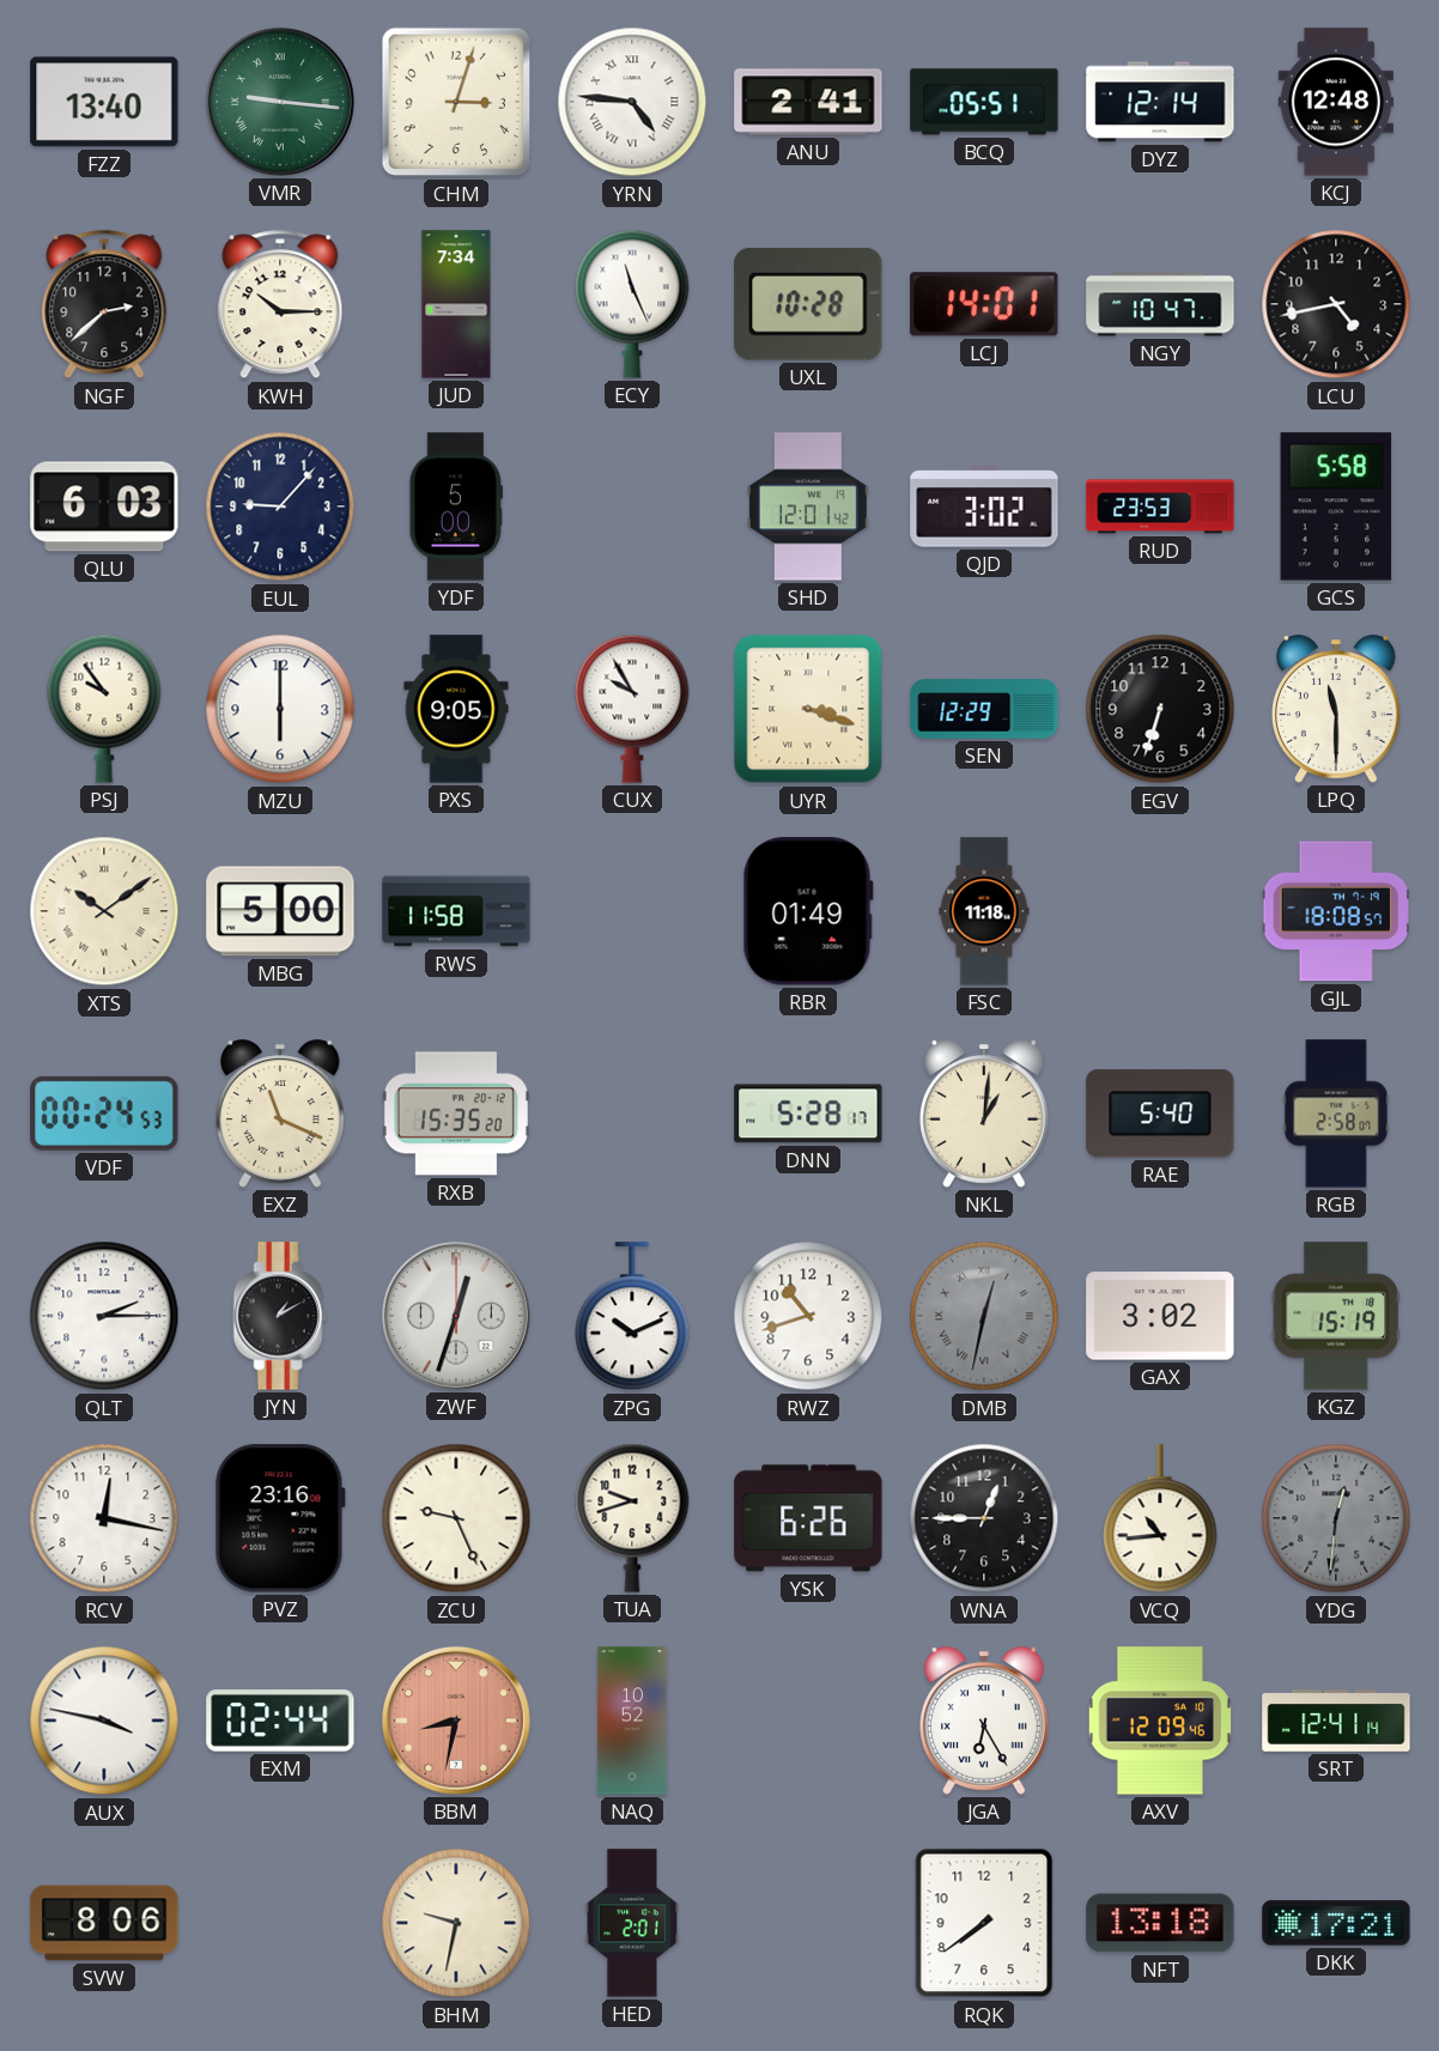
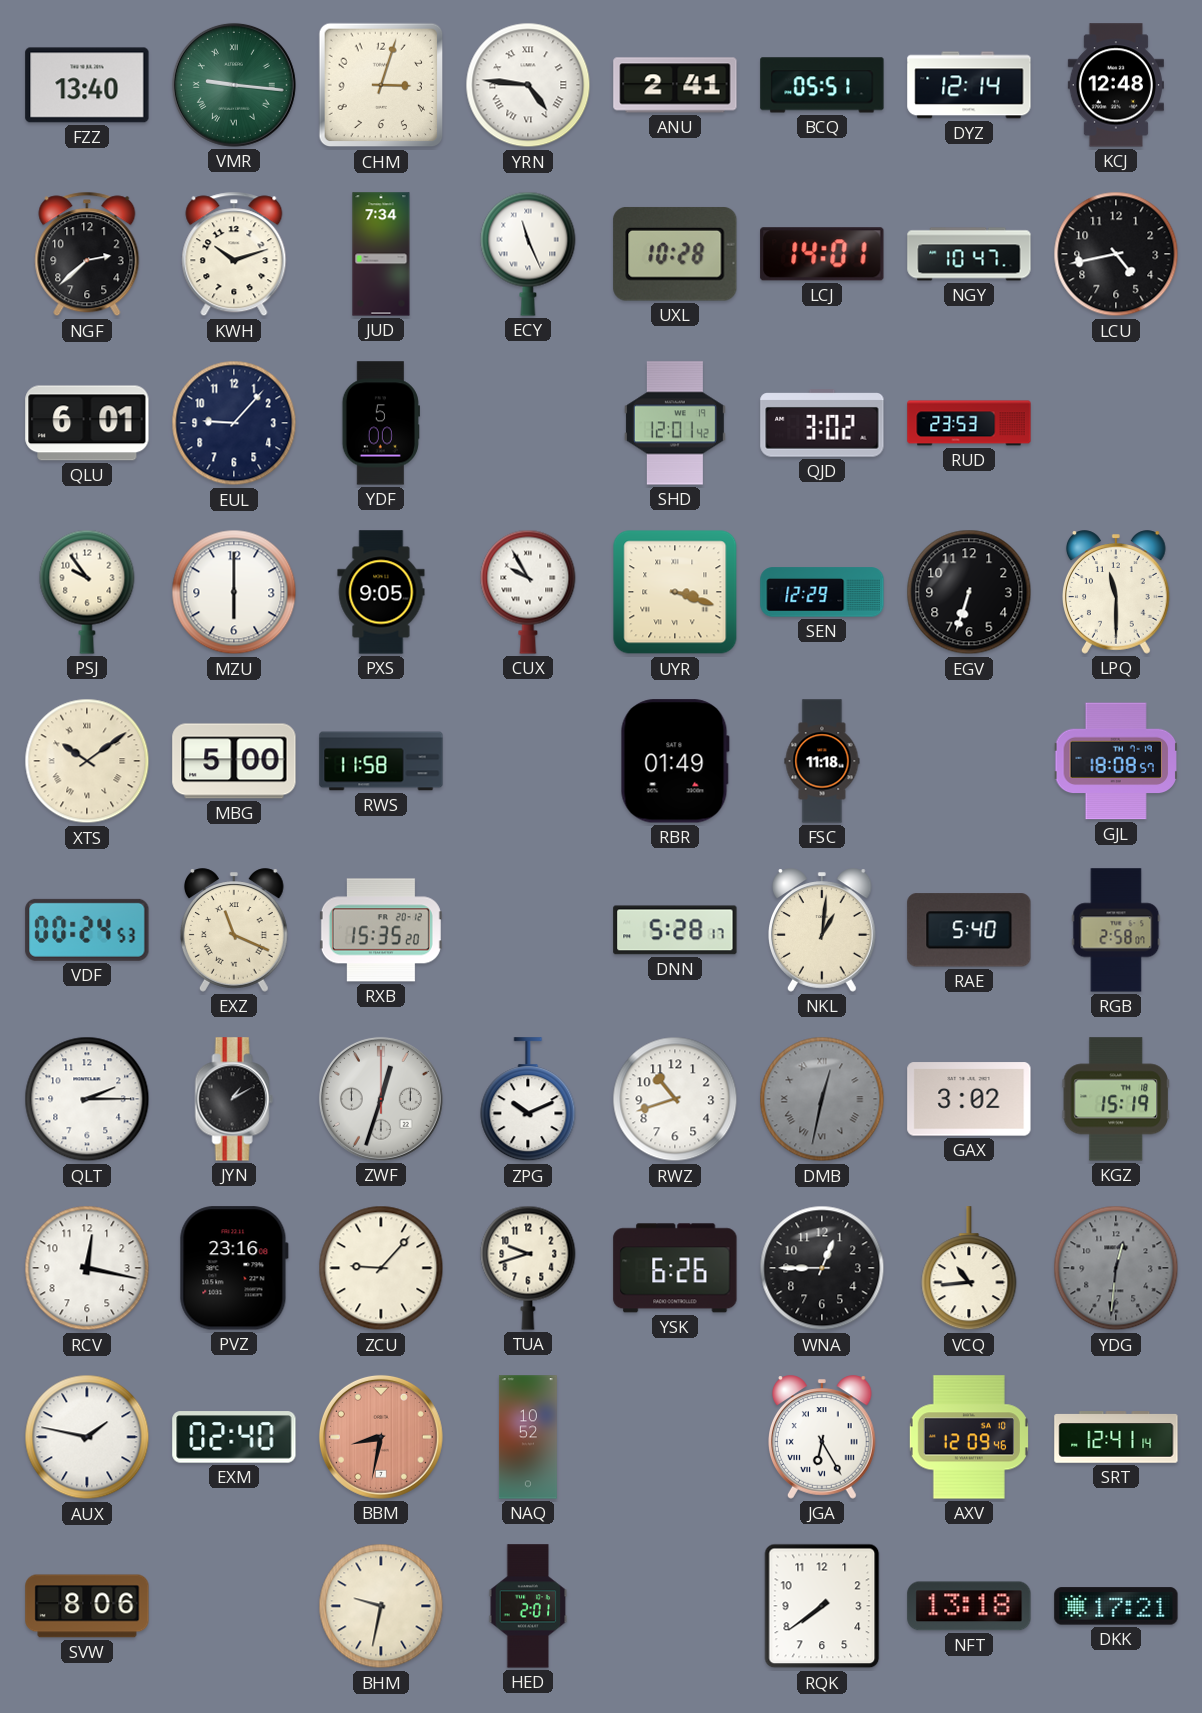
KWH: 10:15 -> 10:12 (234, 254)
QLU: 6:03 -> 6:01 (87, 423)
GCS: 5:58 -> none (1336, 506)
ZCU: 9:26 -> 9:07 (381, 1268)
AUX: 3:47 -> 1:47 (87, 1437)
EXM: 02:44 -> 02:40 (234, 1437)
